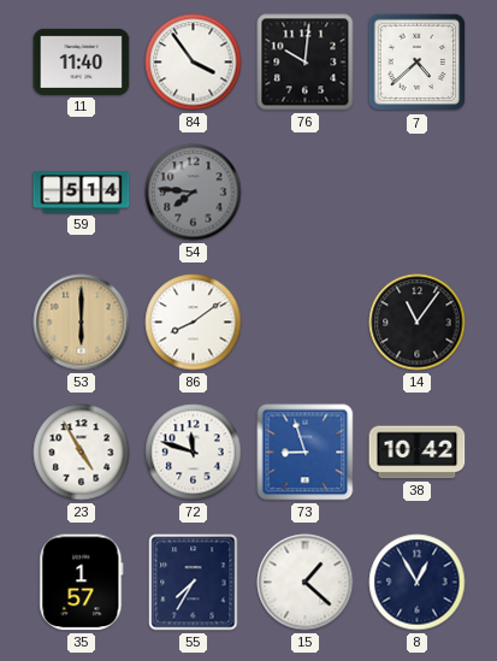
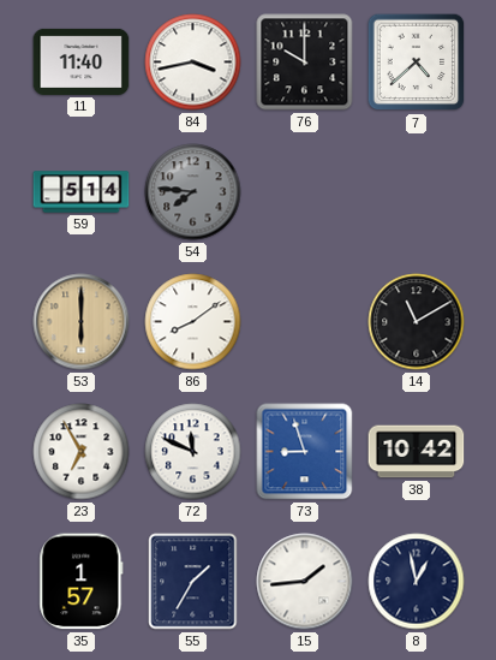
84: 3:54 -> 3:43 (193, 63)
76: 10:01 -> 10:00 (305, 63)
14: 11:06 -> 11:10 (417, 322)
23: 4:55 -> 6:55 (82, 452)
72: 11:48 -> 11:49 (193, 452)
55: 7:35 -> 1:35 (193, 582)
15: 1:22 -> 1:44 (305, 582)
8: 12:55 -> 12:58 (417, 582)
